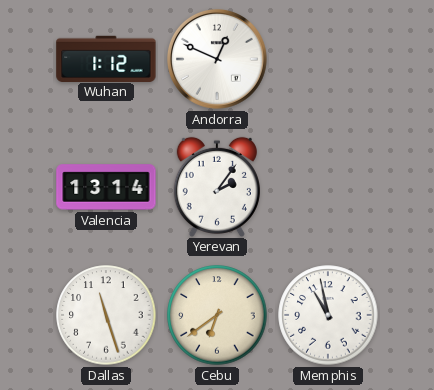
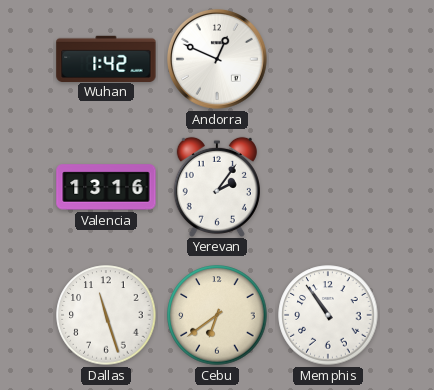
Wuhan: 1:12 -> 1:42 (106, 58)
Valencia: 13:14 -> 13:16 (106, 187)
Memphis: 10:58 -> 10:54 (328, 315)
